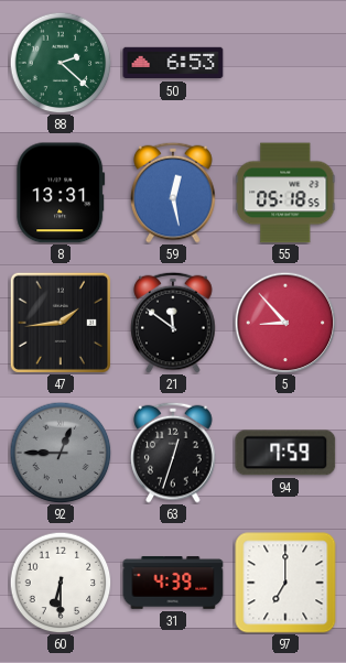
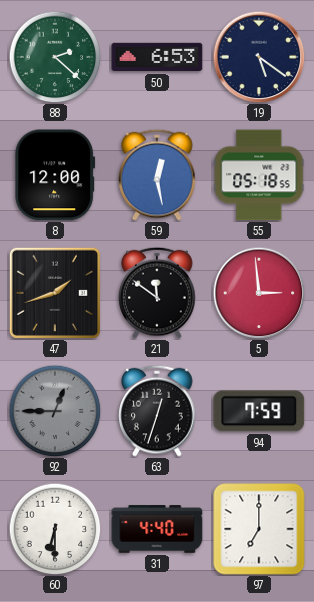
19: none -> 5:21 (259, 57)
8: 13:31 -> 12:00 (55, 175)
47: 1:44 -> 1:42 (55, 293)
5: 8:53 -> 2:59 (259, 293)
31: 4:39 -> 4:40 (157, 529)
